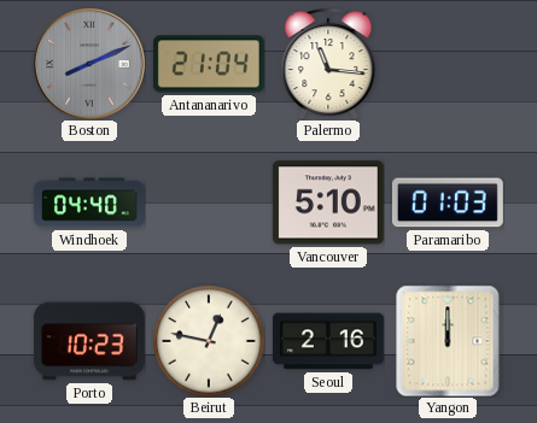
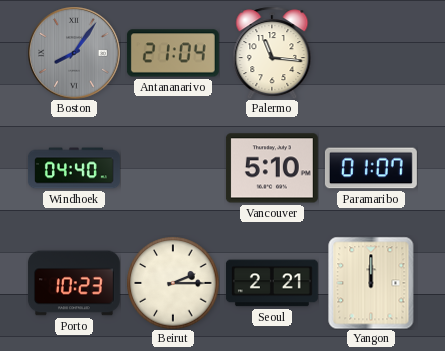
Boston: 8:11 -> 8:06 (74, 53)
Paramaribo: 01:03 -> 01:07 (371, 168)
Beirut: 12:47 -> 2:15 (173, 283)
Seoul: 2:16 -> 2:21 (272, 283)
